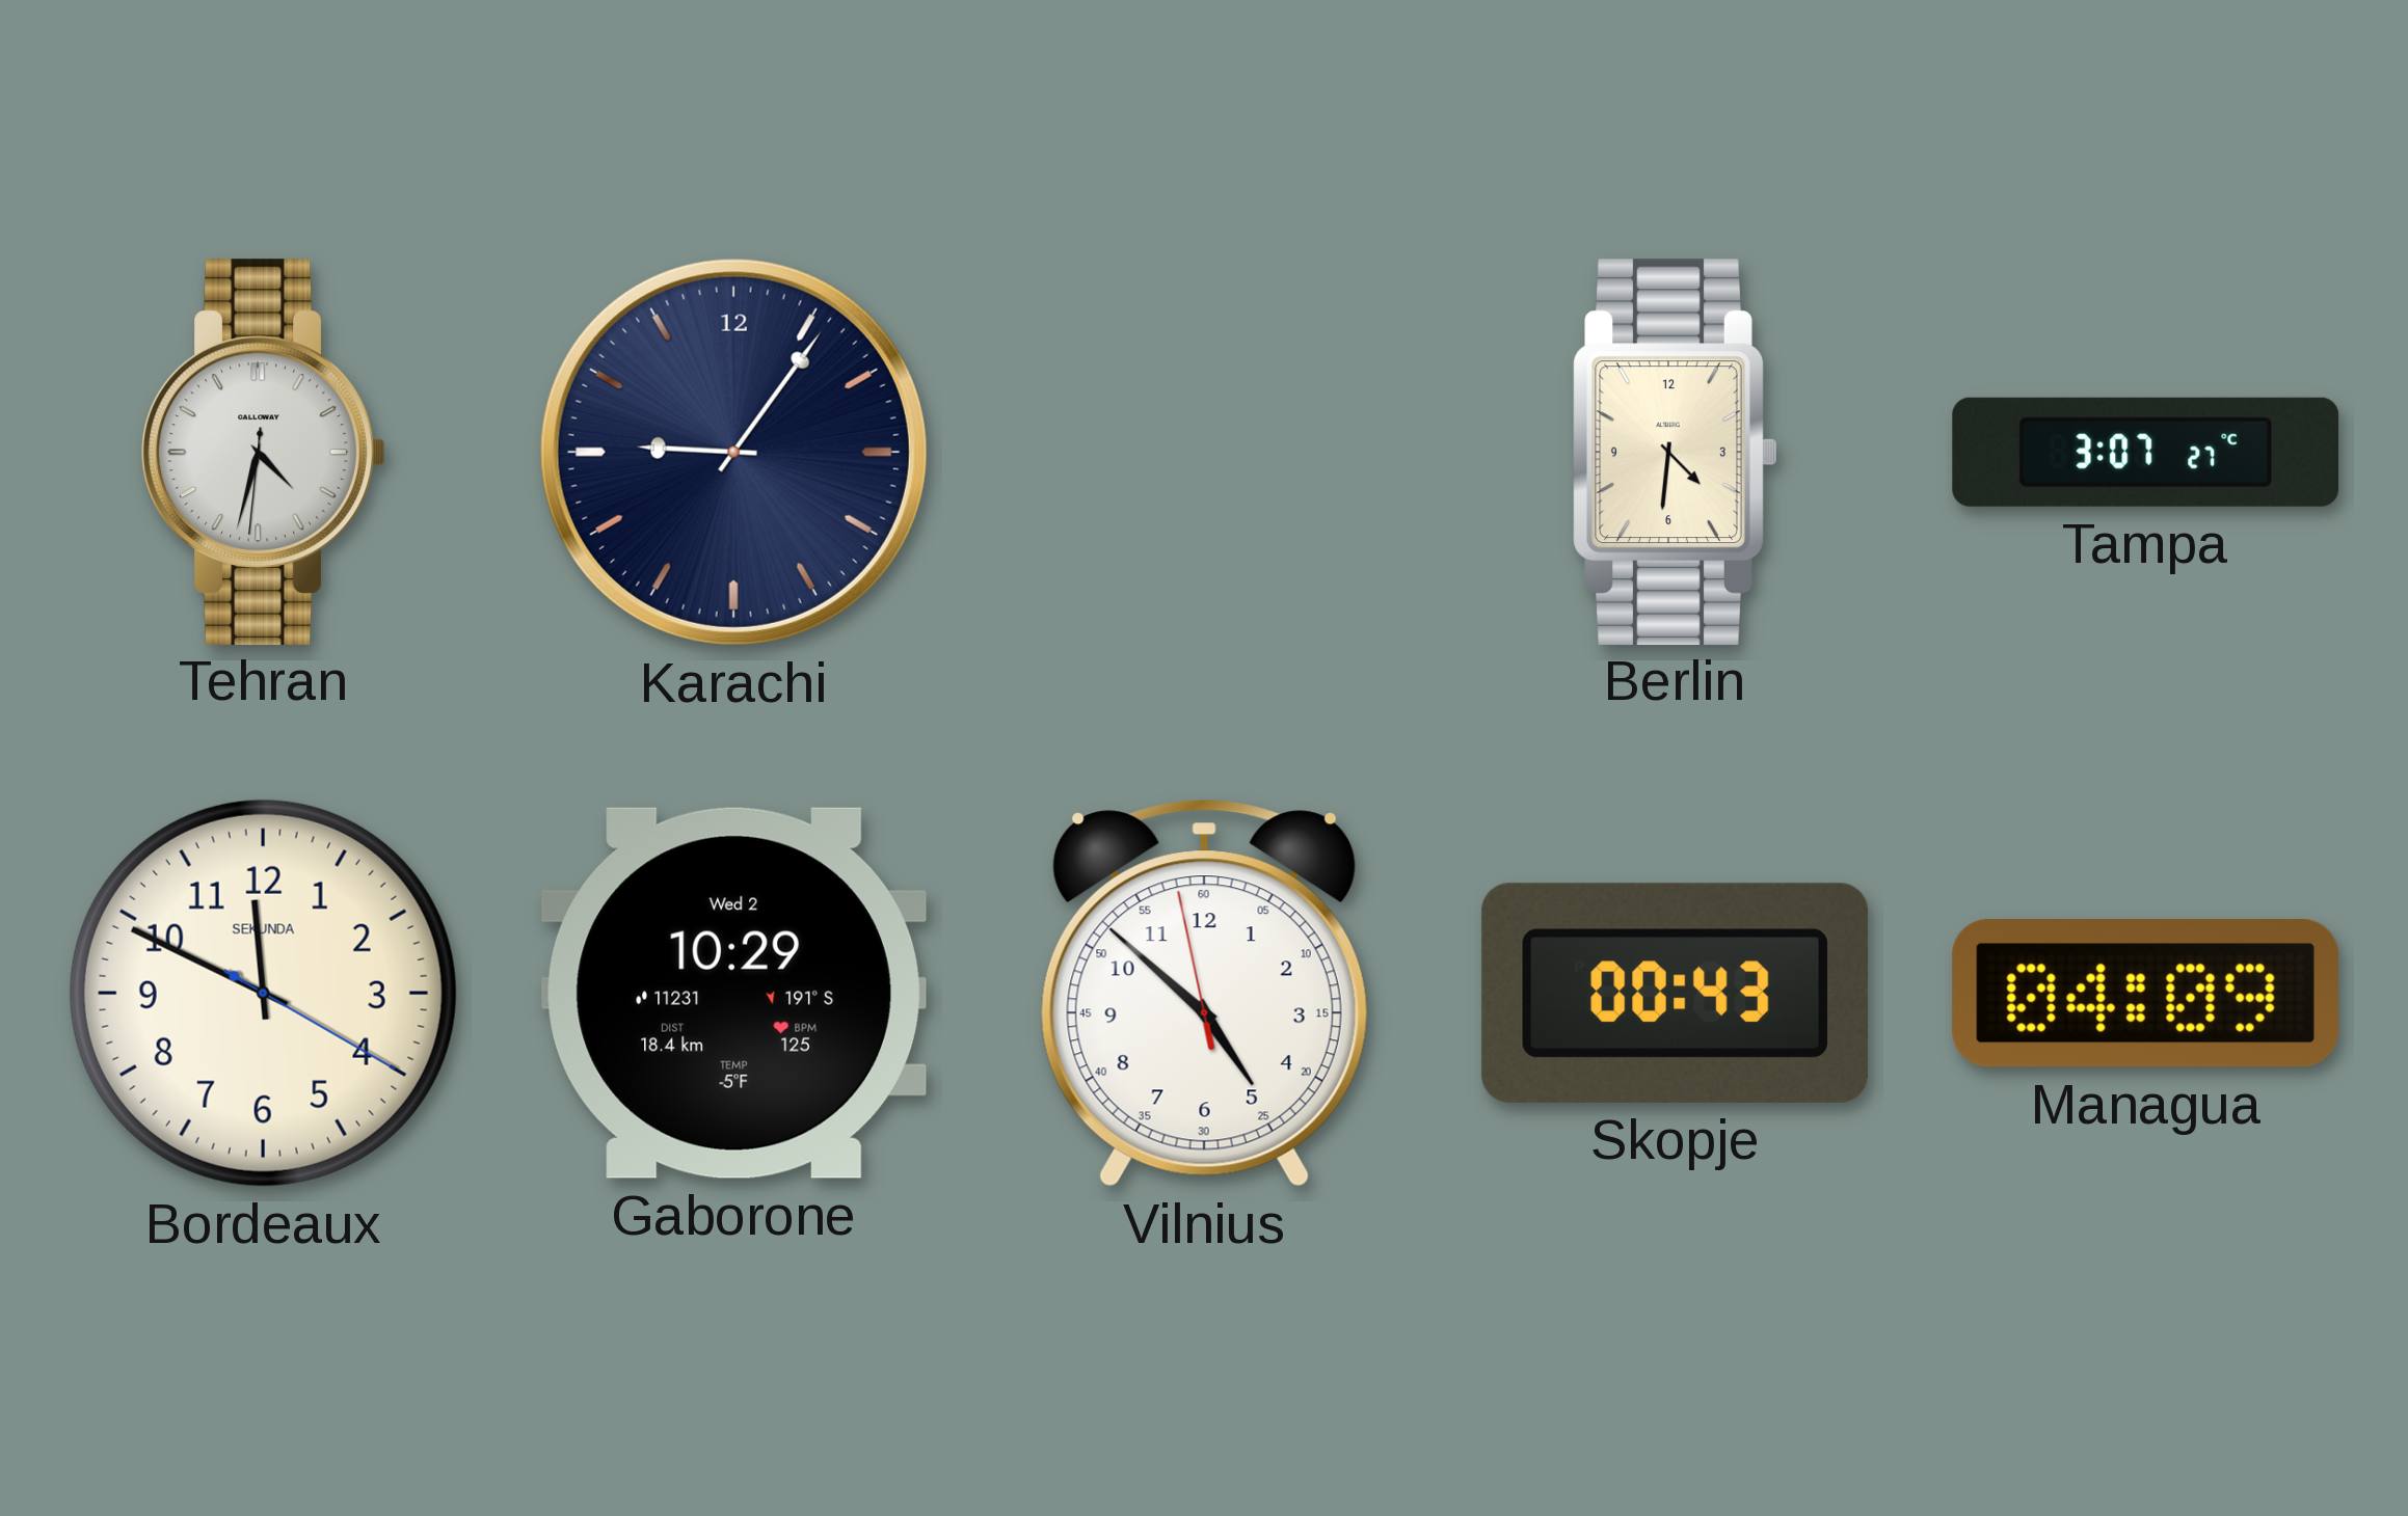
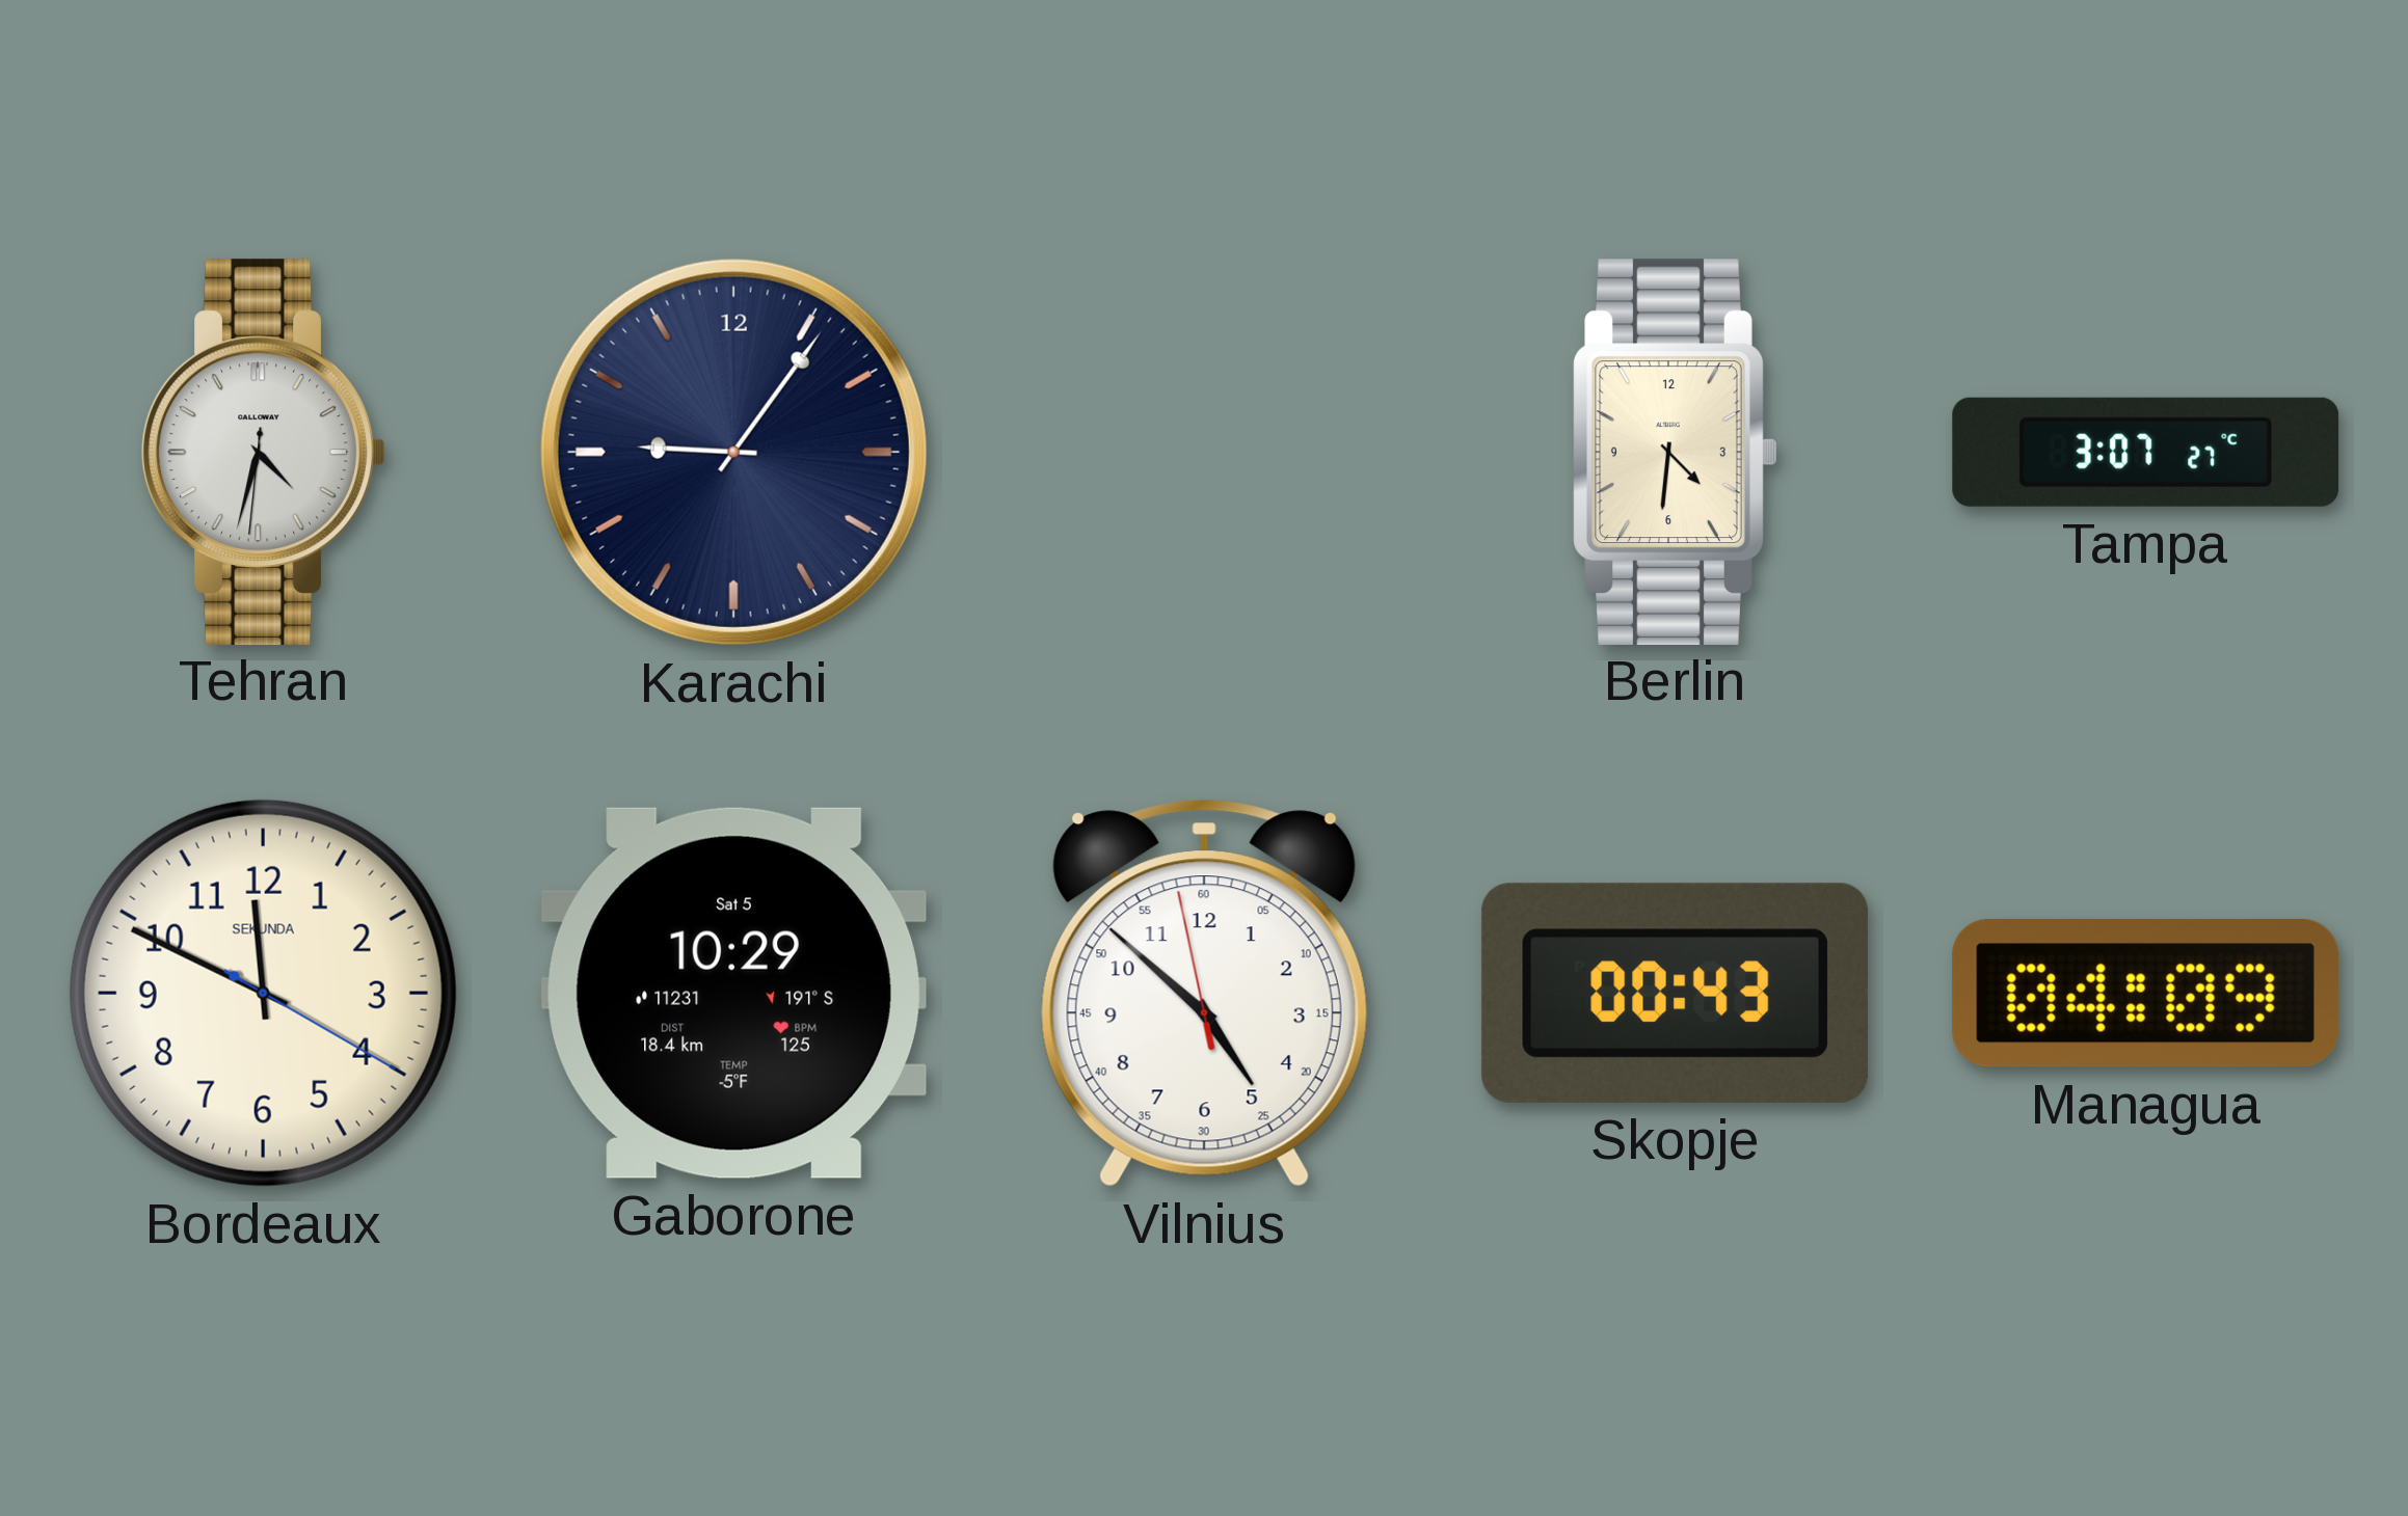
Gaborone date: Wed 2 -> Sat 5 (733, 993)
